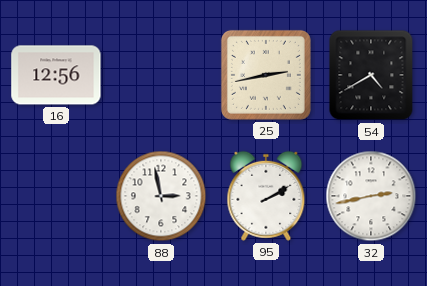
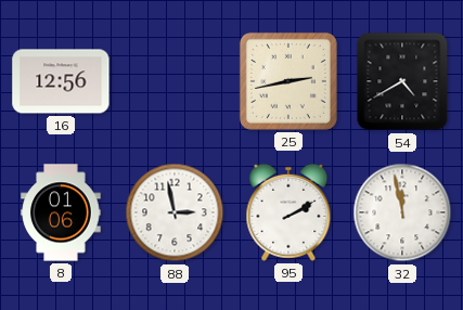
8: none -> 01:06 (61, 212)
32: 2:43 -> 11:58 (402, 212)
